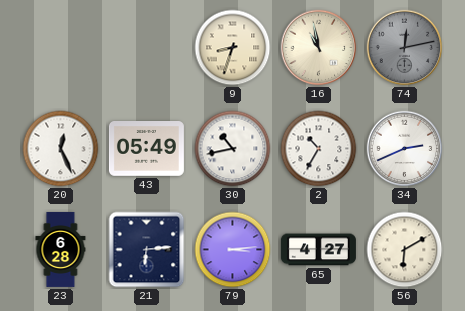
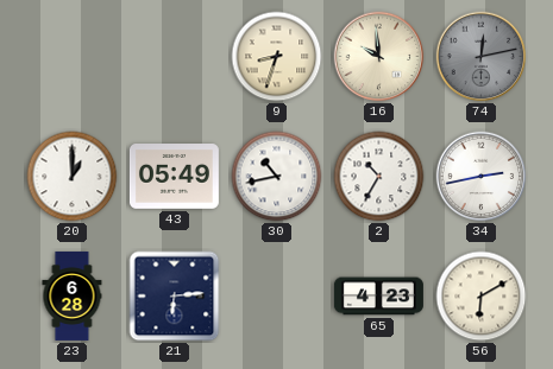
16: 10:58 -> 9:59 (379, 57)
20: 12:26 -> 1:00 (73, 177)
34: 2:41 -> 2:43 (482, 177)
79: 3:14 -> none (233, 250)
65: 4:27 -> 4:23 (378, 297)
